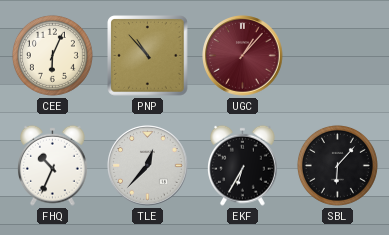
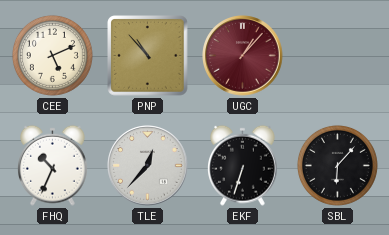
CEE: 6:04 -> 5:11 (52, 55)
EKF: 6:35 -> 6:33 (243, 165)
